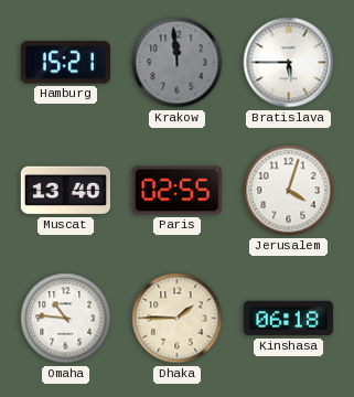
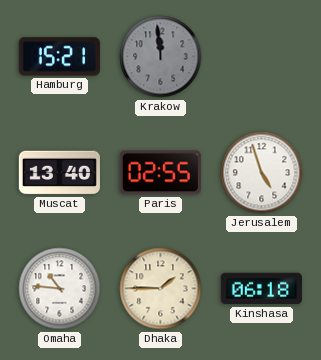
Bratislava: 5:45 -> none (289, 63)
Jerusalem: 4:03 -> 4:57 (262, 173)
